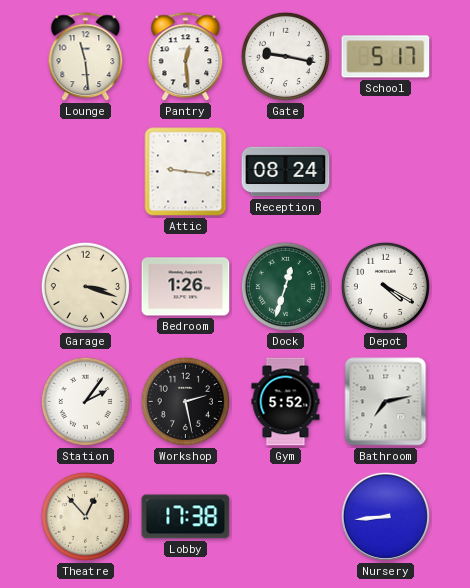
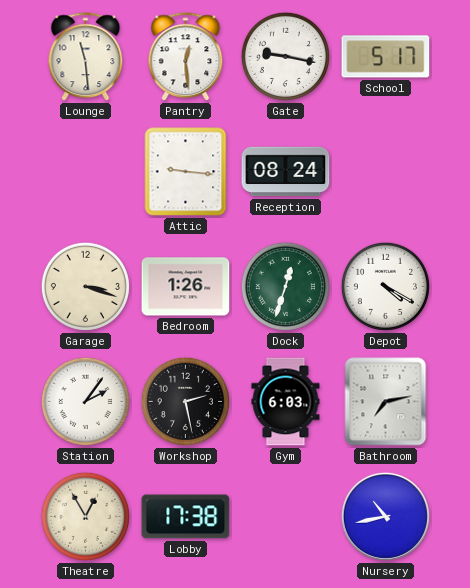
Gym: 5:52 -> 6:03 (286, 402)
Theatre: 12:53 -> 12:55 (85, 516)
Nursery: 8:44 -> 10:43 (385, 516)
